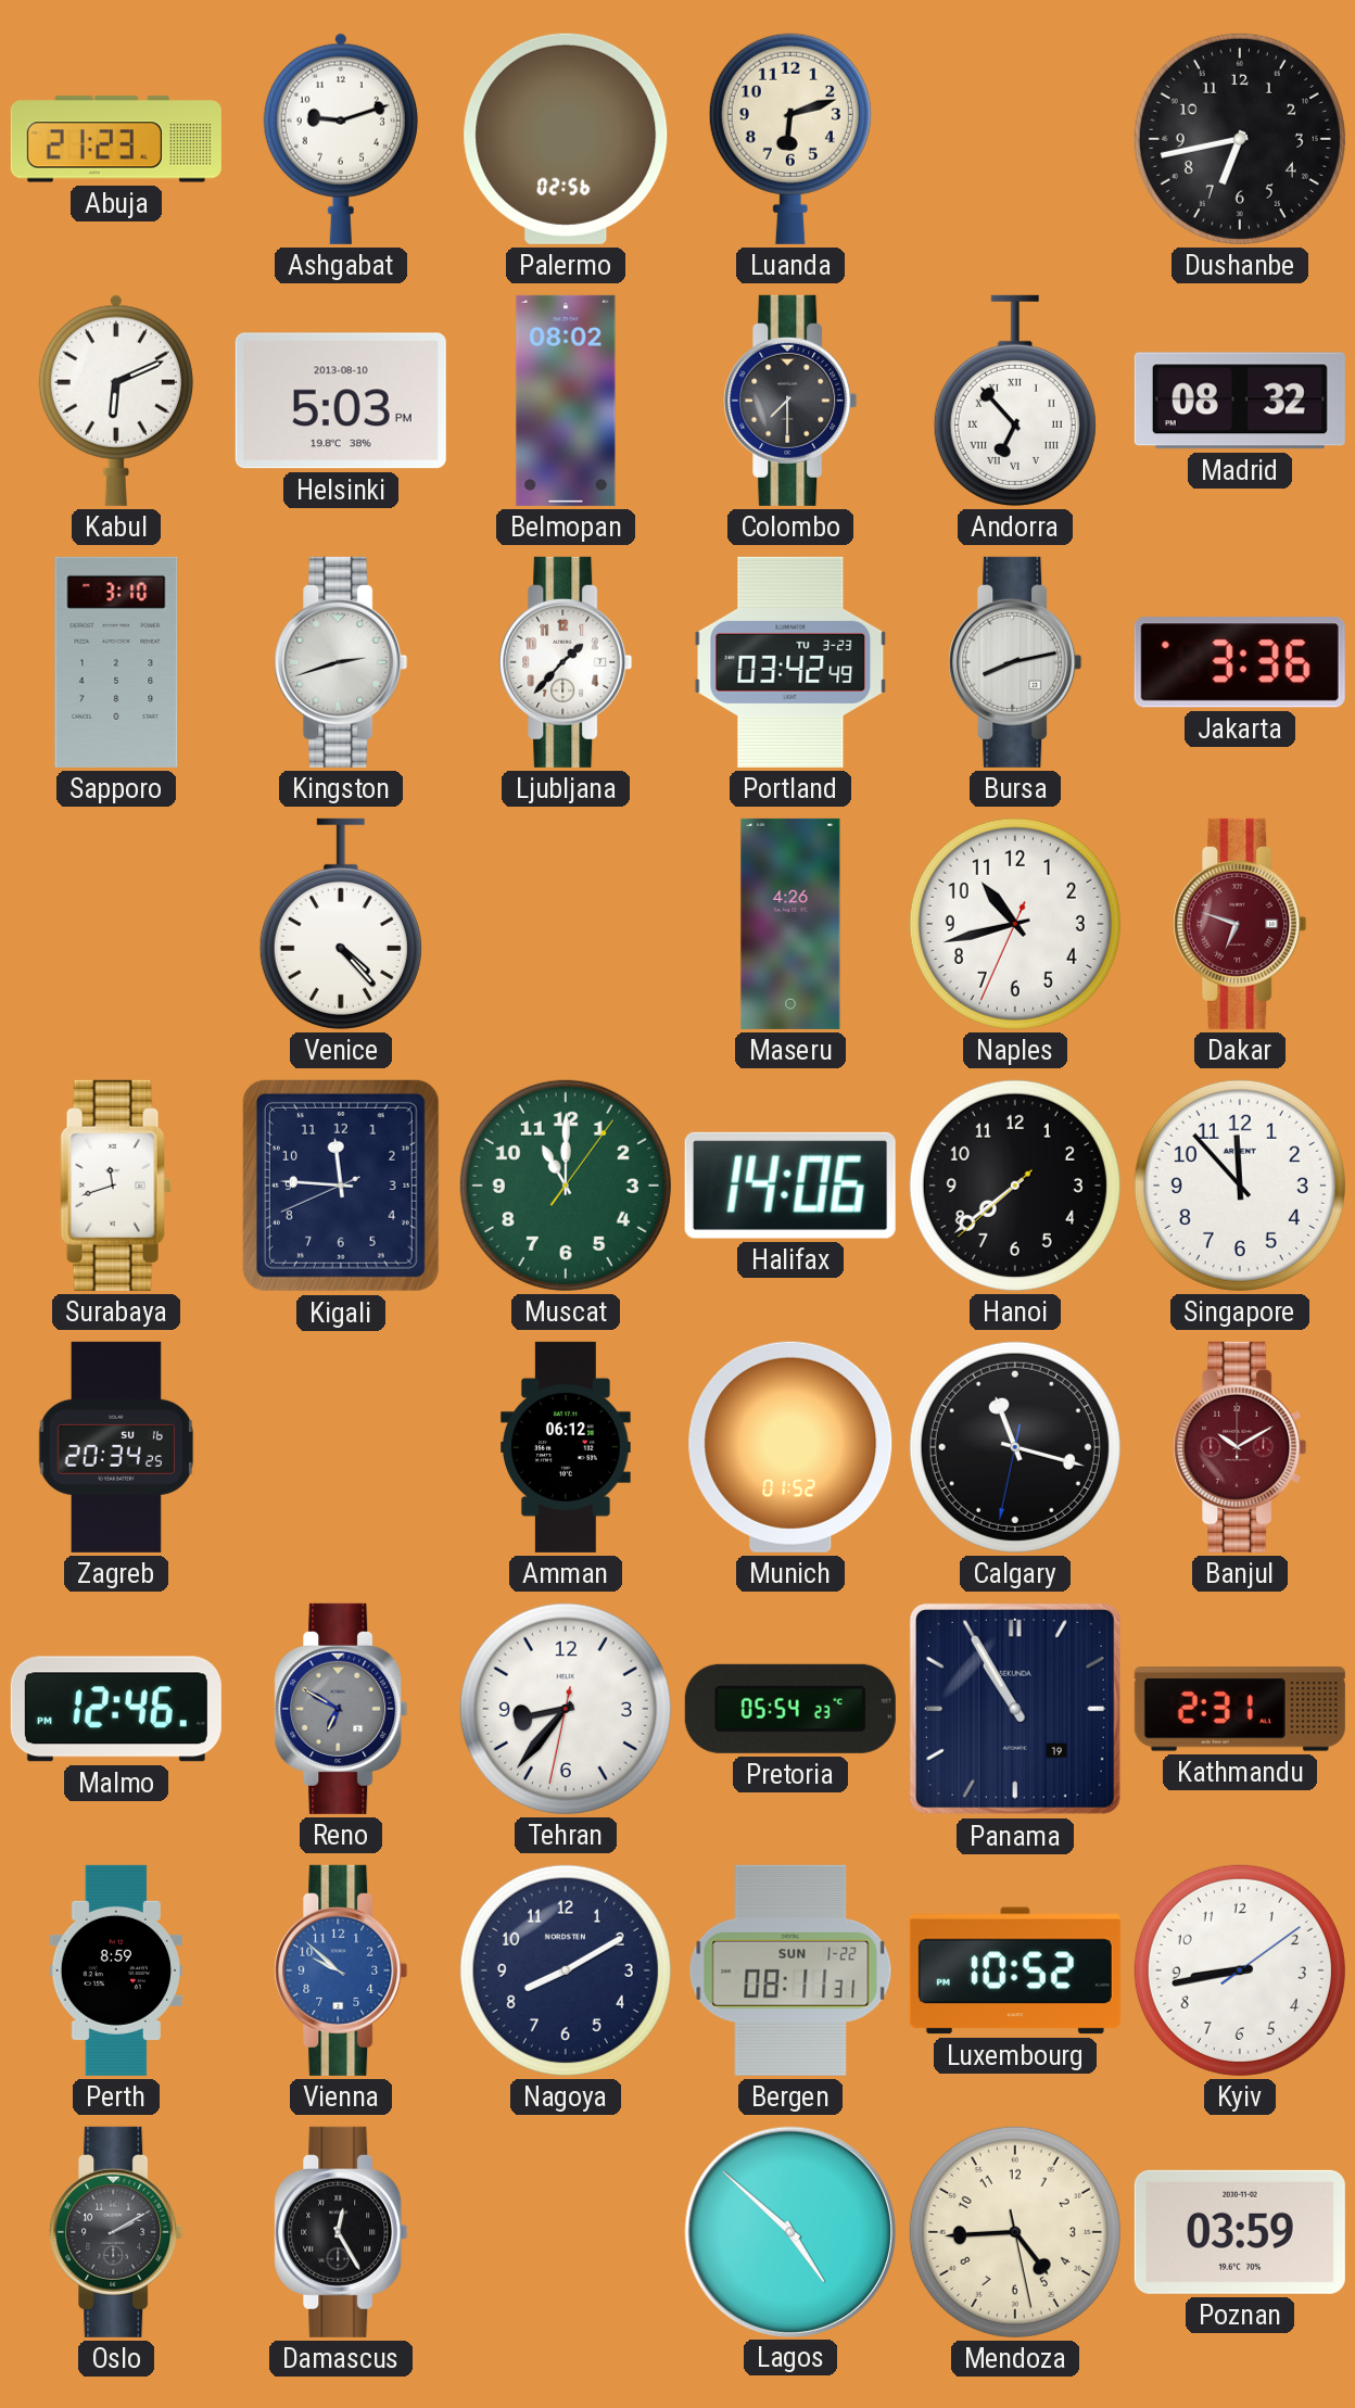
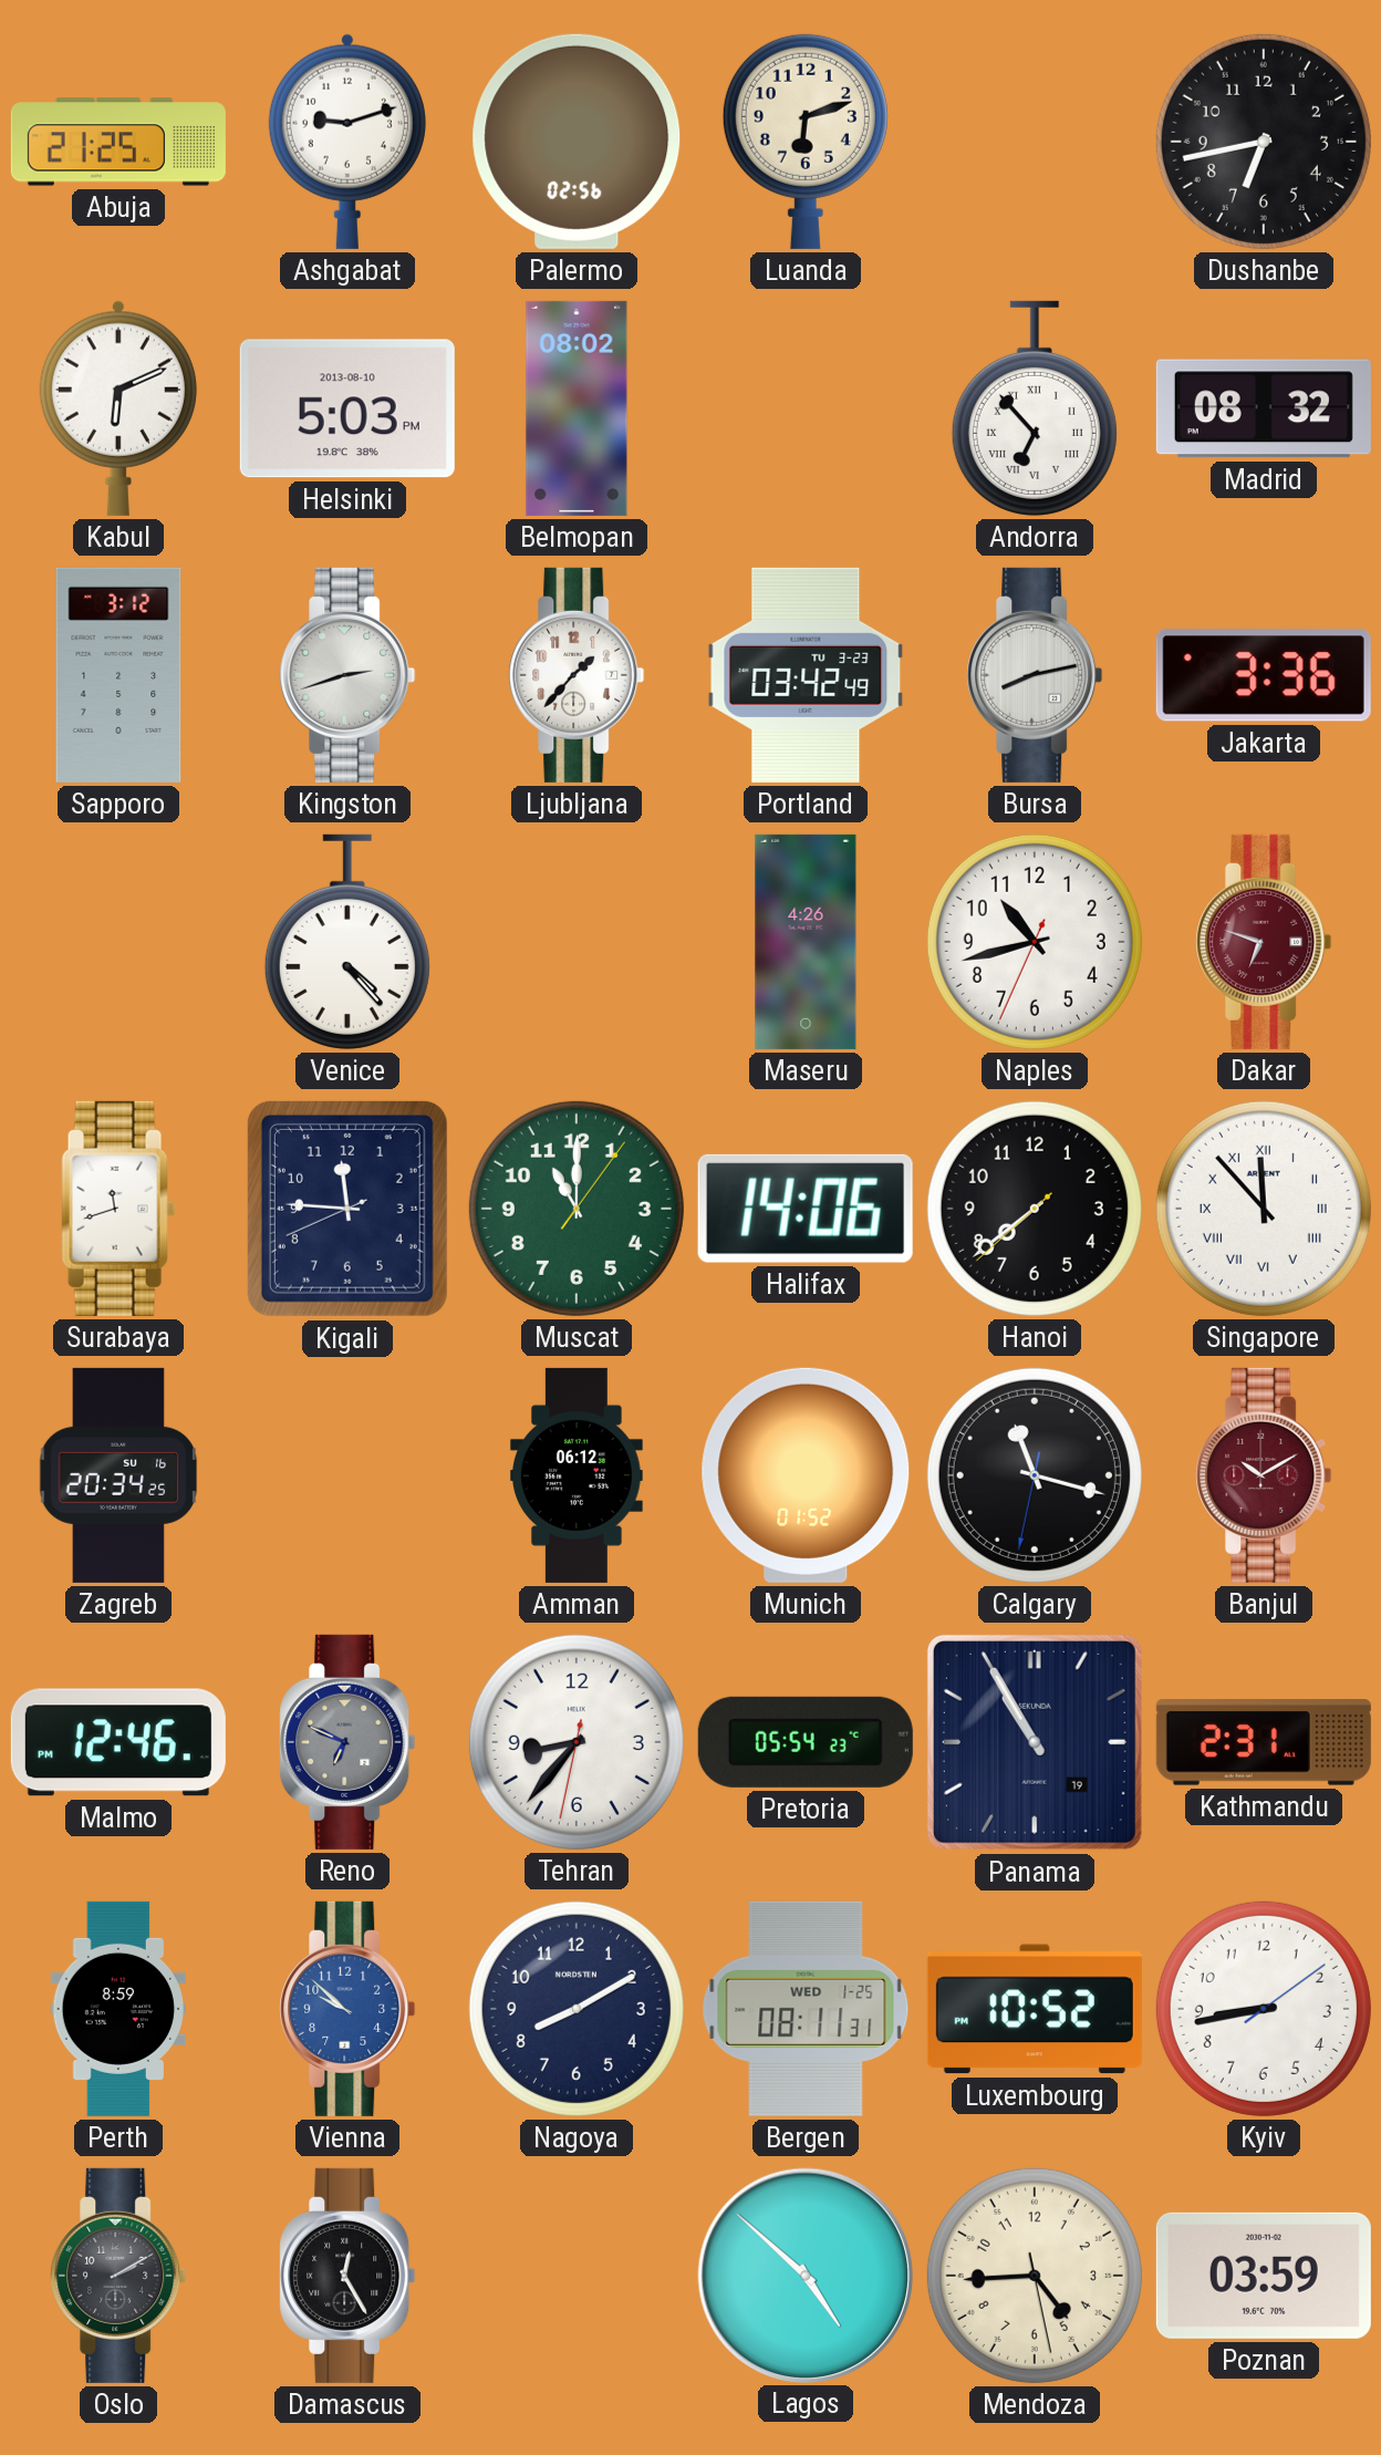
Abuja: 21:23 -> 21:25 (118, 142)
Colombo: 7:30 -> none (790, 401)
Sapporo: 3:10 -> 3:12 (118, 675)
Singapore numerals: Arabic -> Roman (1264, 1209)
Reno: 6:50 -> 6:49 (347, 1742)
Bergen date: SUN 1-22 -> WED 1-25 (806, 2009)
